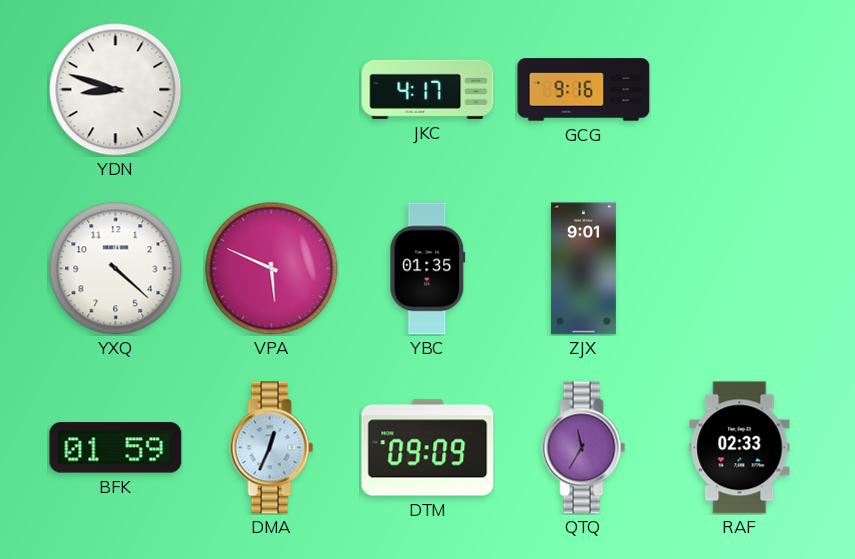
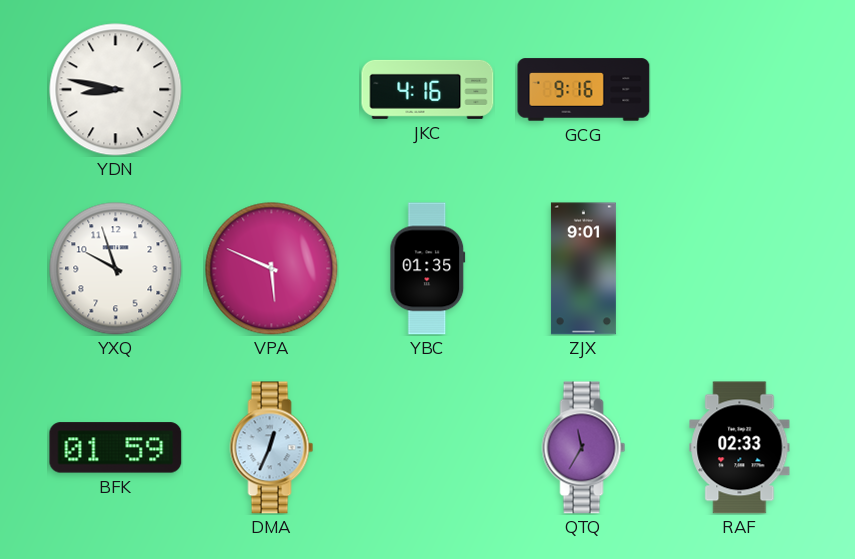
YDN: 8:48 -> 8:47 (116, 90)
JKC: 4:17 -> 4:16 (428, 89)
YXQ: 4:22 -> 9:57 (116, 269)
DTM: 09:09 -> none (428, 448)
